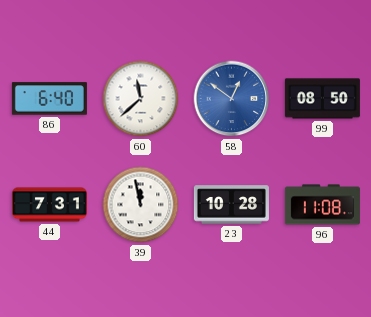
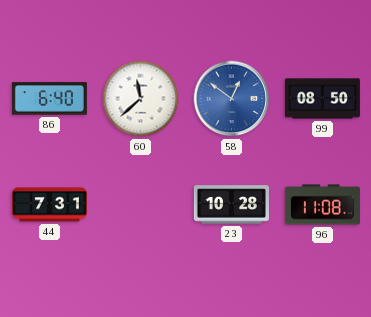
39: 11:58 -> none (141, 205)
